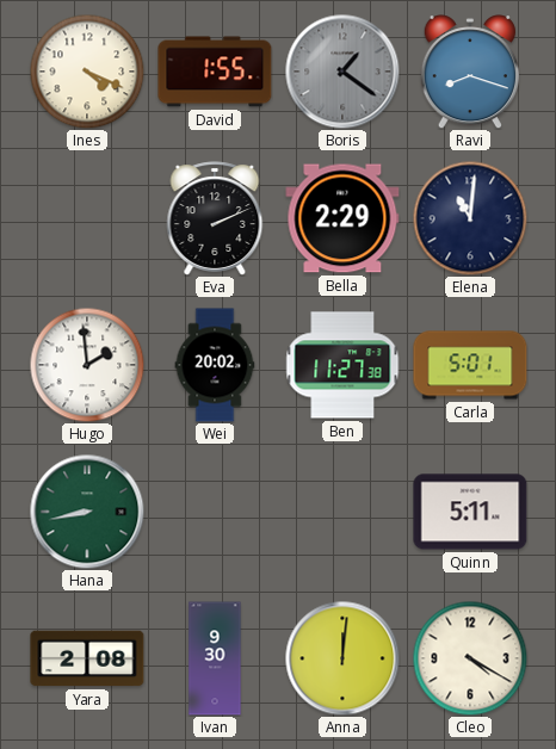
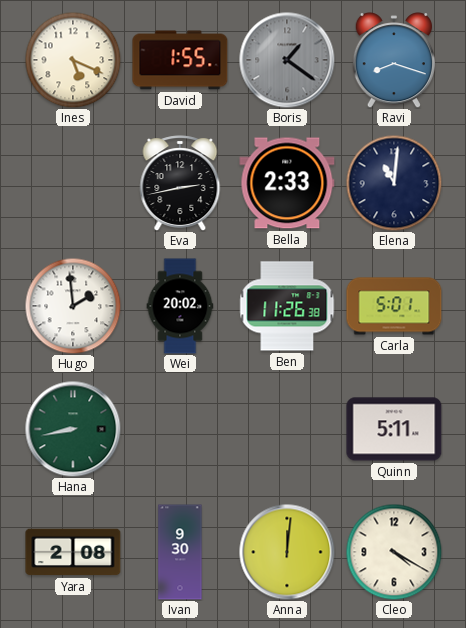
Ines: 4:19 -> 5:19 (73, 60)
Eva: 2:11 -> 2:43 (180, 183)
Bella: 2:29 -> 2:33 (287, 183)
Ben: 11:27 -> 11:26 (287, 306)
